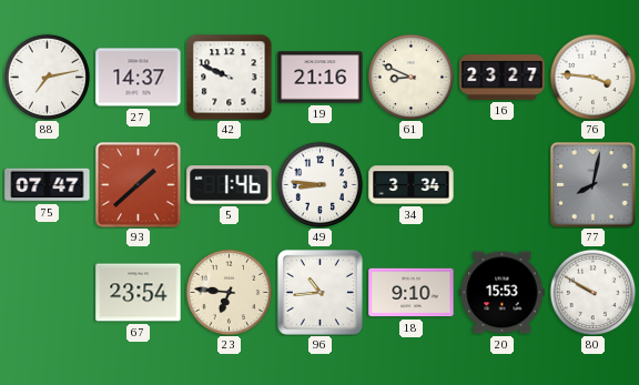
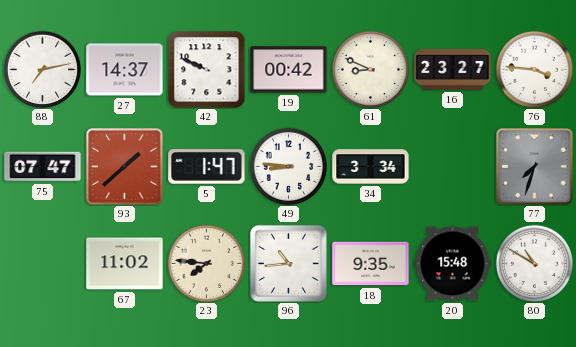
19: 21:16 -> 00:42 (289, 70)
5: 1:46 -> 1:47 (207, 167)
77: 8:02 -> 7:33 (535, 167)
67: 23:54 -> 11:02 (125, 264)
23: 6:46 -> 7:46 (206, 263)
18: 9:10 -> 9:35 (371, 264)
20: 15:53 -> 15:48 (453, 264)
80: 9:50 -> 10:50 (534, 263)
